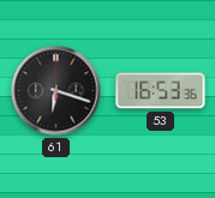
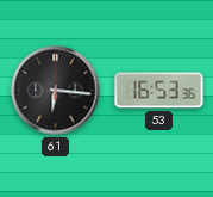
61: 6:18 -> 6:16 (56, 91)
